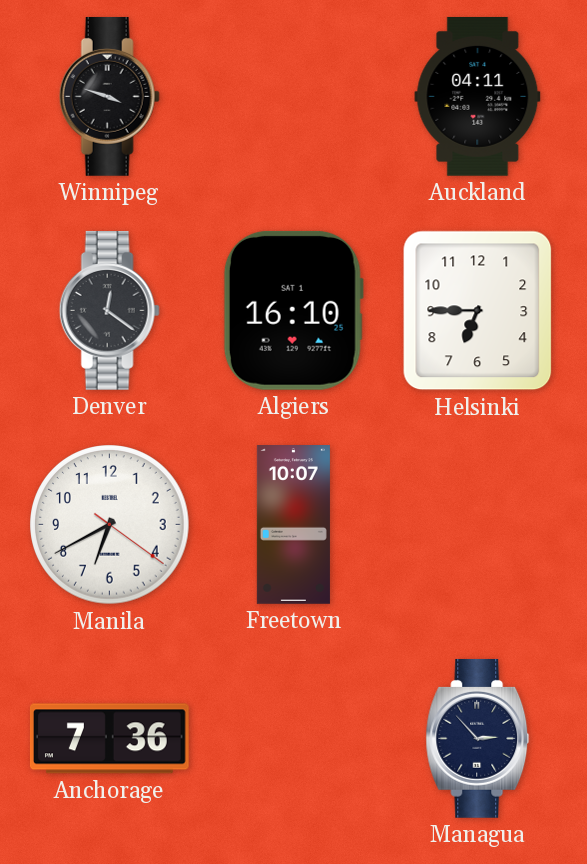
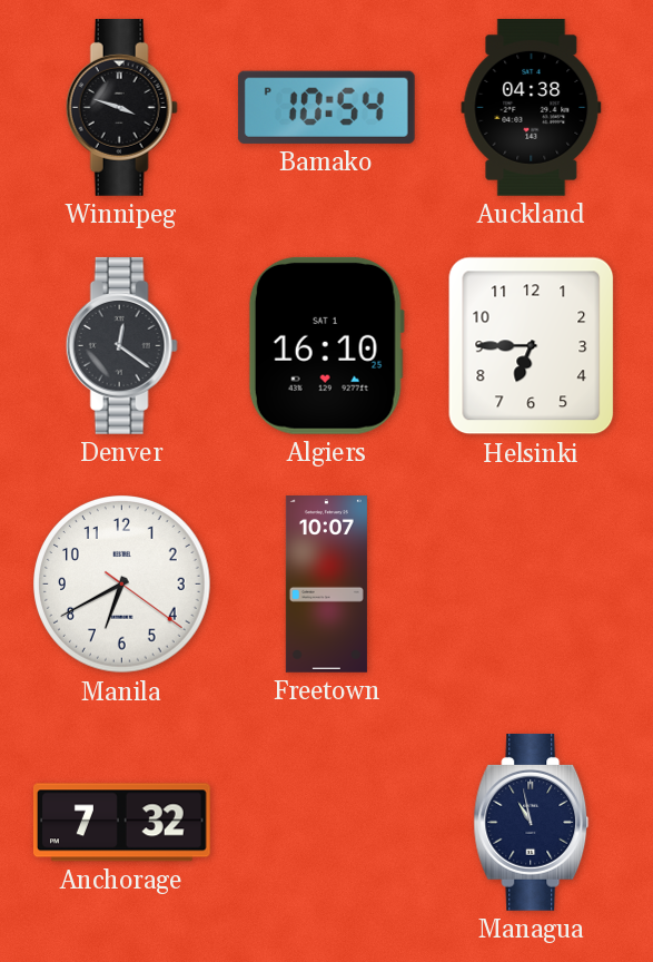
Bamako: none -> 10:54 (326, 107)
Auckland: 04:11 -> 04:38 (532, 107)
Anchorage: 7:36 -> 7:32 (121, 823)
Managua: 2:53 -> 10:58 (532, 822)
